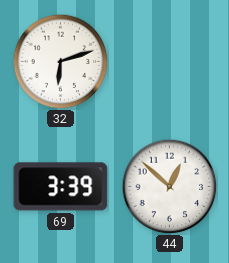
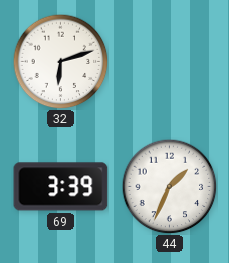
44: 12:52 -> 1:34 (169, 186)
